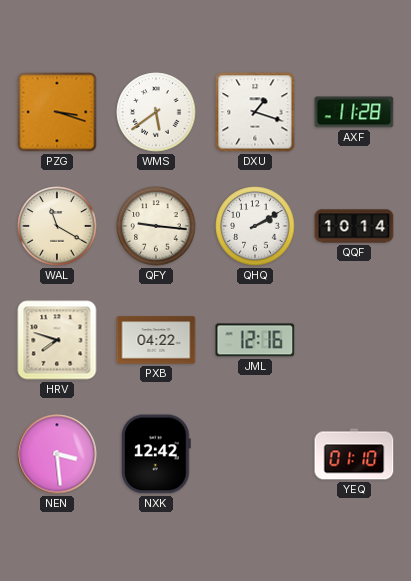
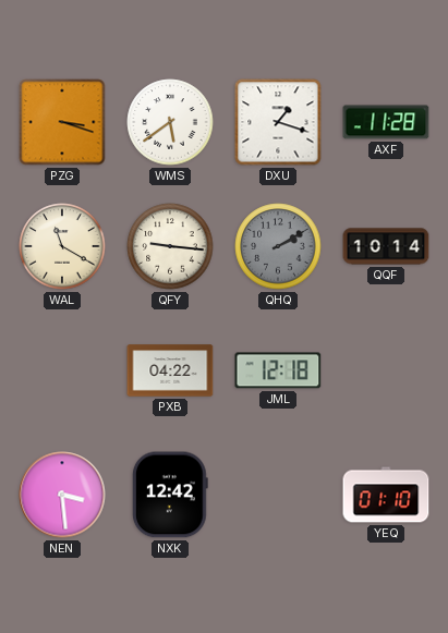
QHQ dial: white -> grey (278, 246)
HRV: 7:48 -> none (57, 340)
JML: 12:16 -> 12:18 (278, 370)
